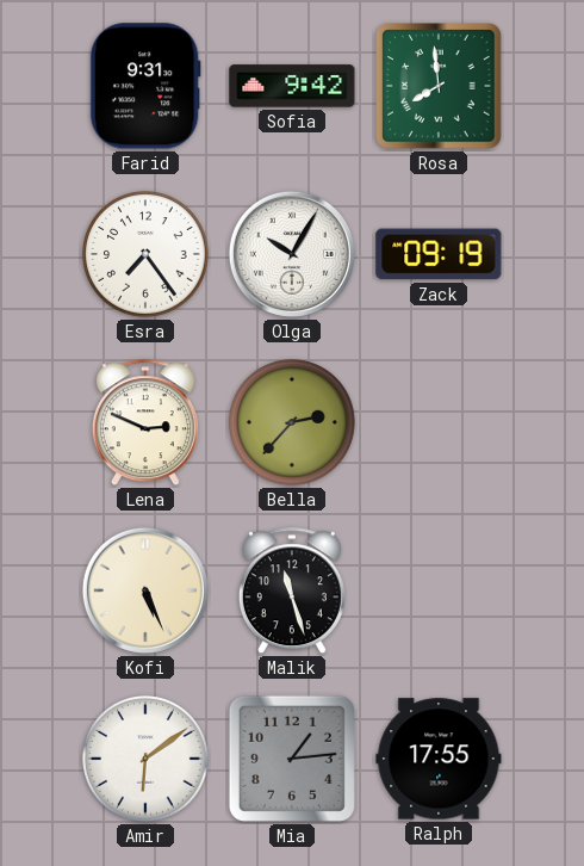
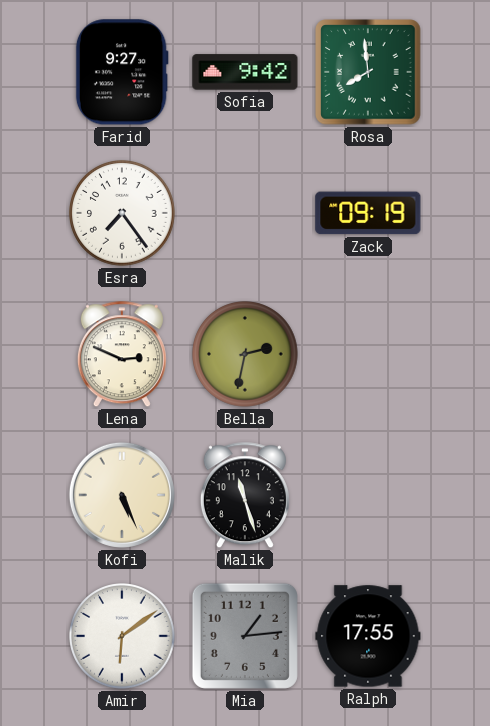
Farid: 9:31 -> 9:27 (122, 72)
Olga: 10:05 -> none (292, 254)
Bella: 2:37 -> 2:32 (246, 355)
